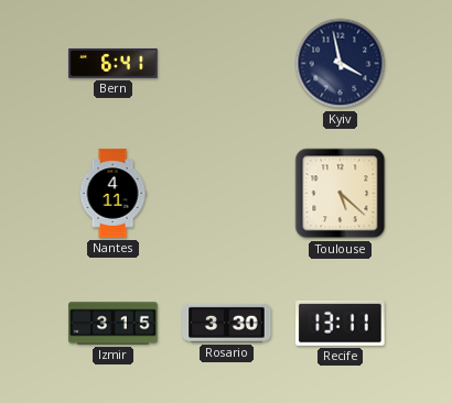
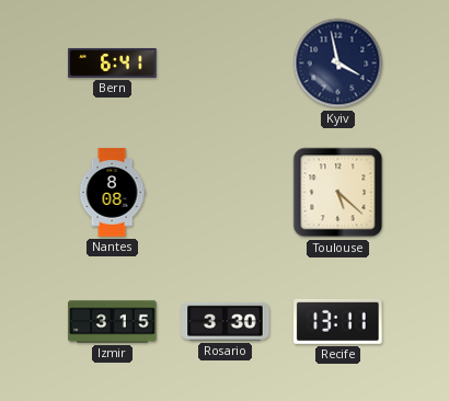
Nantes: 4:11 -> 8:08 (112, 193)
